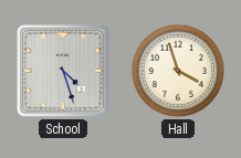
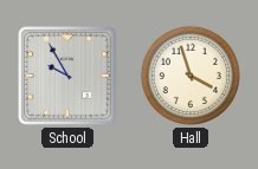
School: 4:27 -> 9:55 (67, 76)
